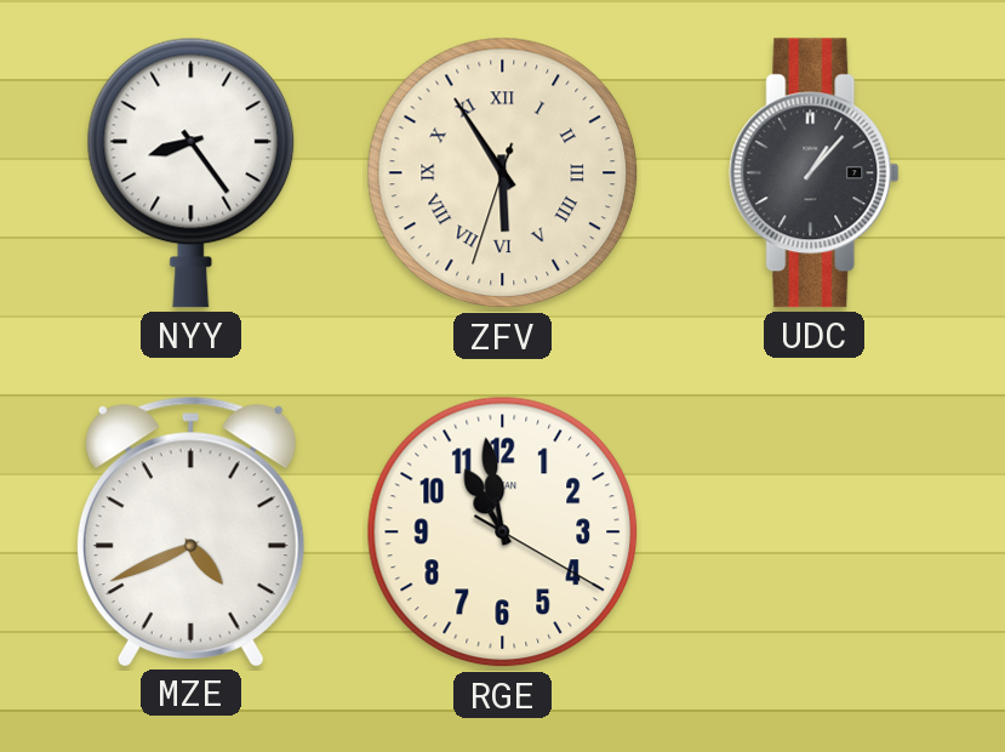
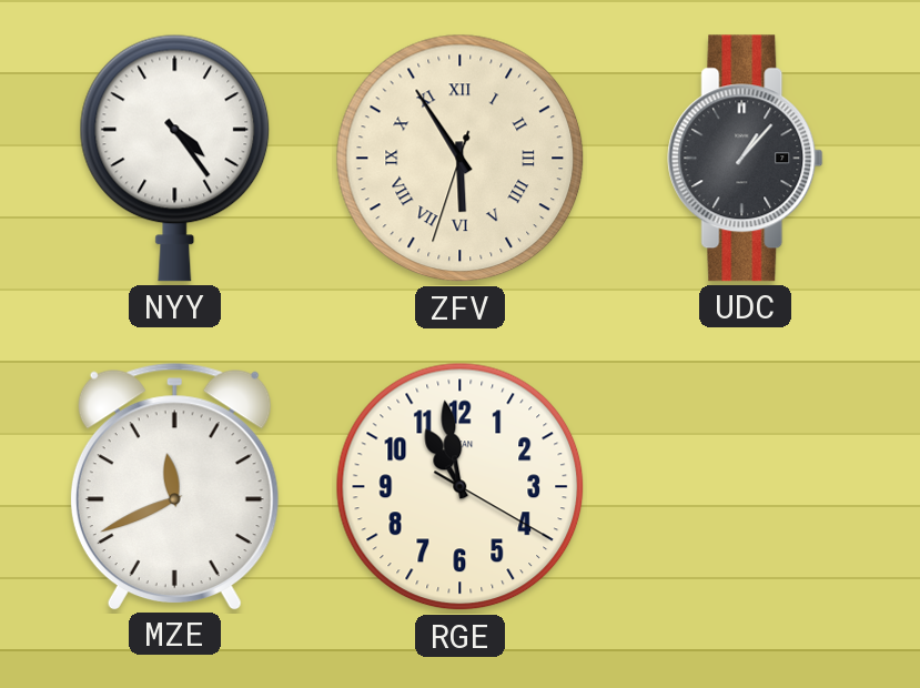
NYY: 8:24 -> 4:24 (175, 158)
MZE: 4:41 -> 11:41 (174, 486)
